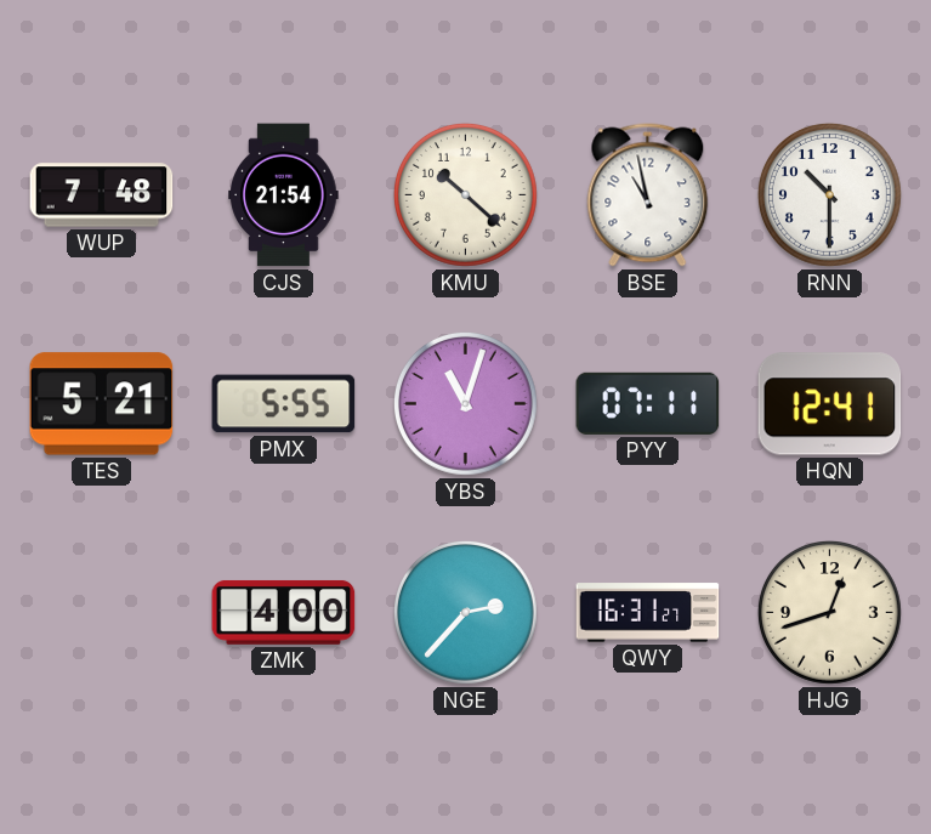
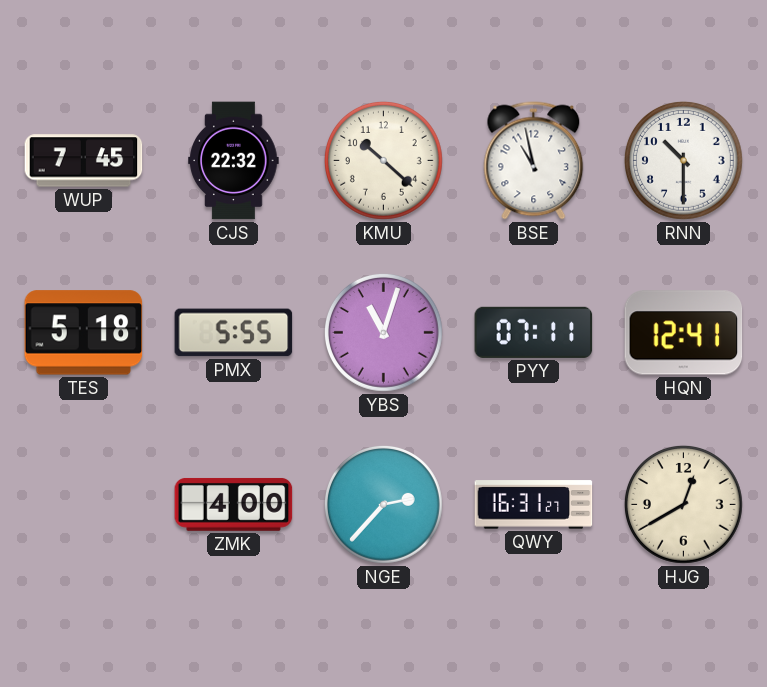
WUP: 7:48 -> 7:45 (84, 161)
CJS: 21:54 -> 22:32 (234, 161)
TES: 5:21 -> 5:18 (84, 333)
HJG: 12:42 -> 12:40 (683, 504)
